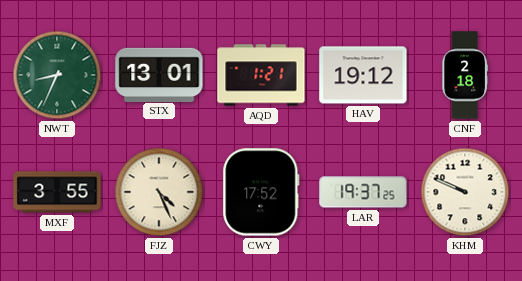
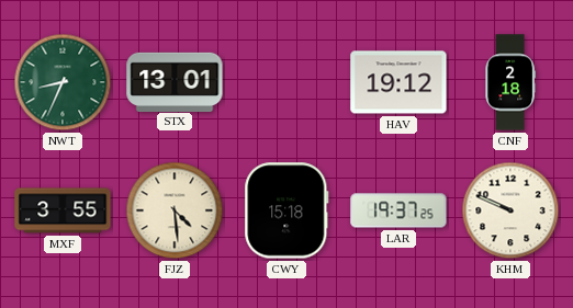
AQD: 1:21 -> none (261, 75)
FJZ: 4:26 -> 4:29 (175, 210)
CWY: 17:52 -> 15:18 (286, 210)
